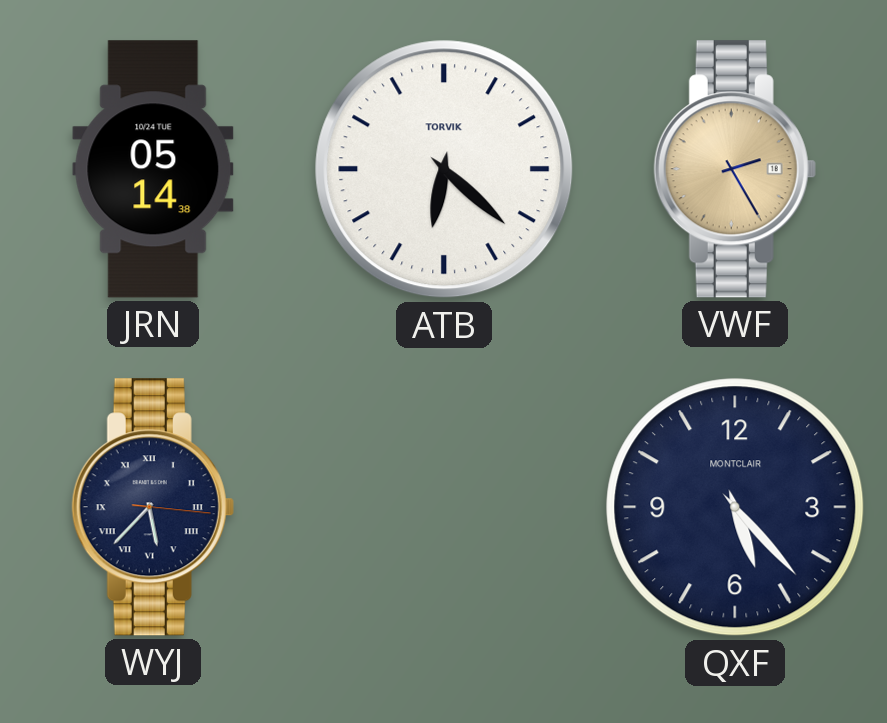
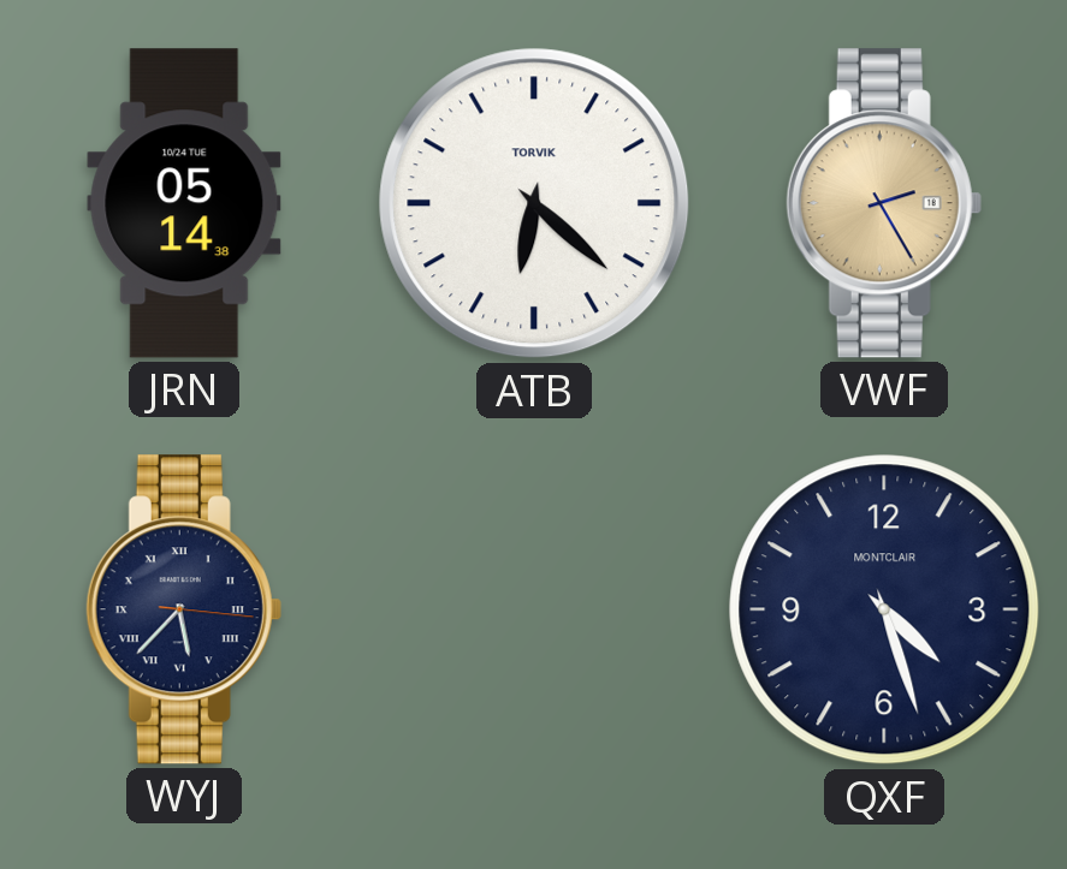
QXF: 5:23 -> 4:27 (884, 609)
